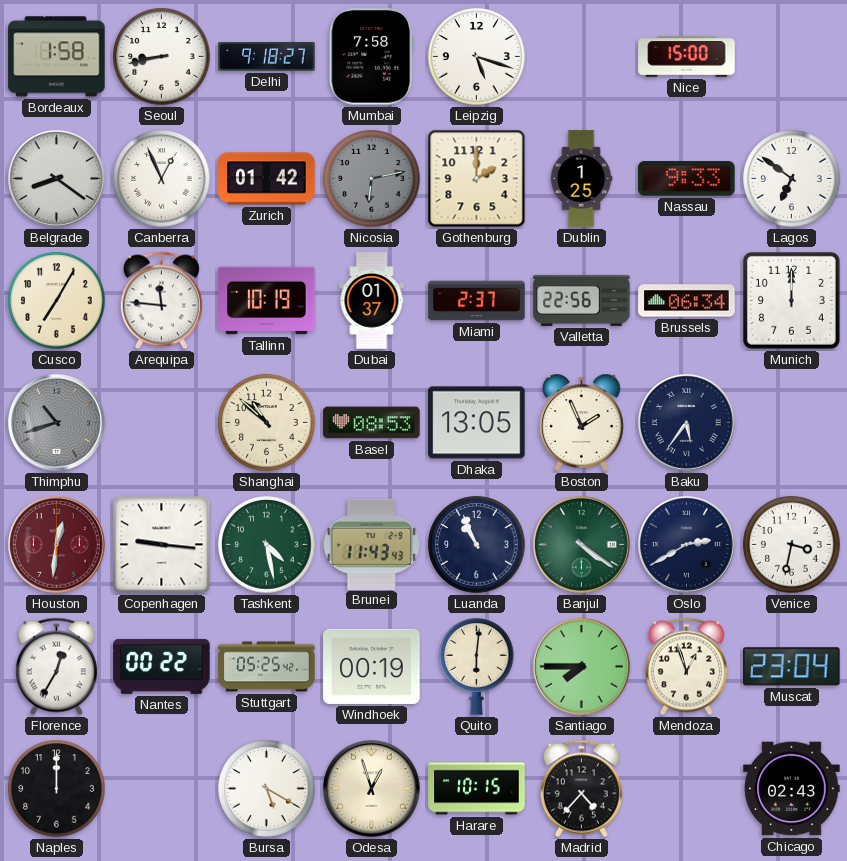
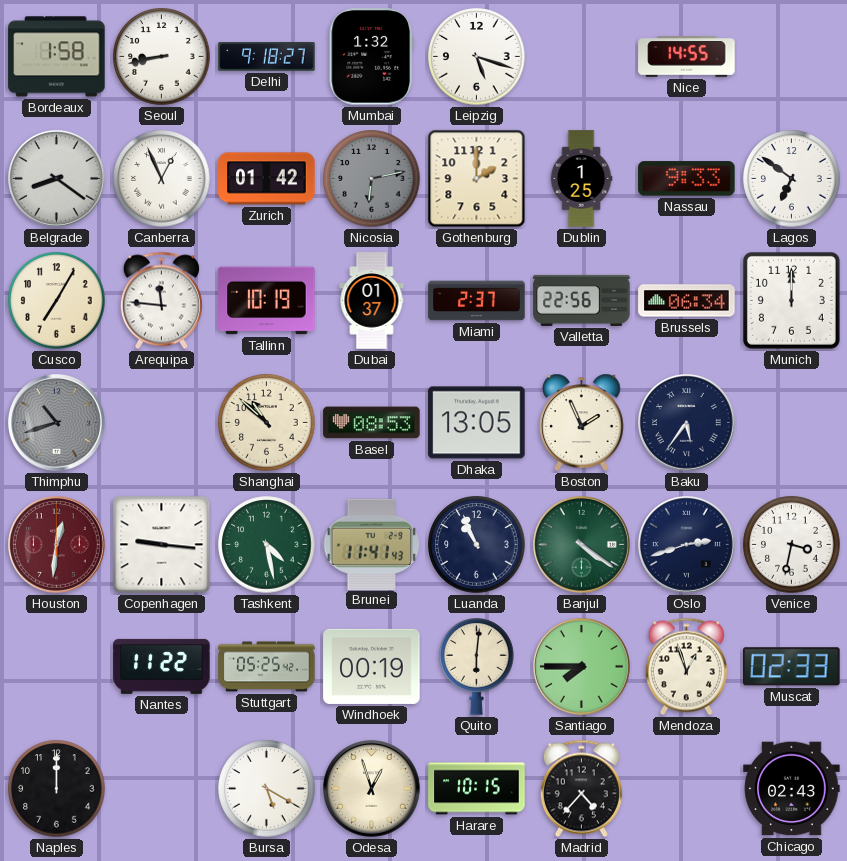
Mumbai: 7:58 -> 1:32 (371, 57)
Nice: 15:00 -> 14:55 (687, 57)
Brunei: 11:43 -> 11:41 (372, 544)
Oslo: 2:40 -> 2:42 (687, 545)
Florence: 12:35 -> none (56, 667)
Nantes: 00:22 -> 11:22 (162, 666)
Muscat: 23:04 -> 02:33 (792, 667)
